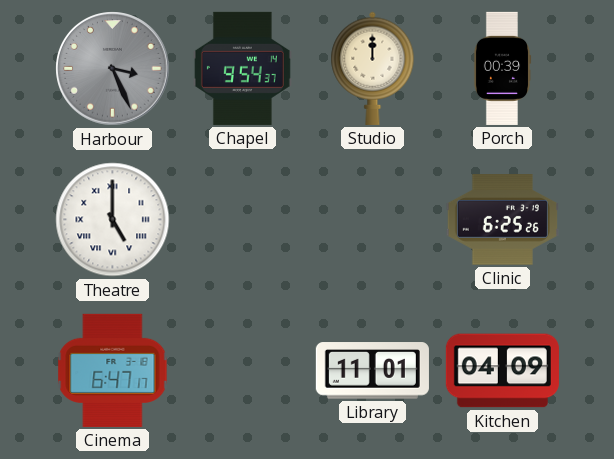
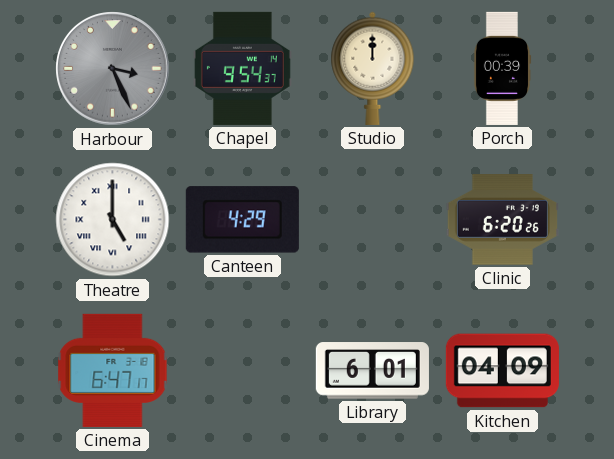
Canteen: none -> 4:29 (242, 220)
Clinic: 6:25 -> 6:20 (502, 220)
Library: 11:01 -> 6:01 (372, 371)
